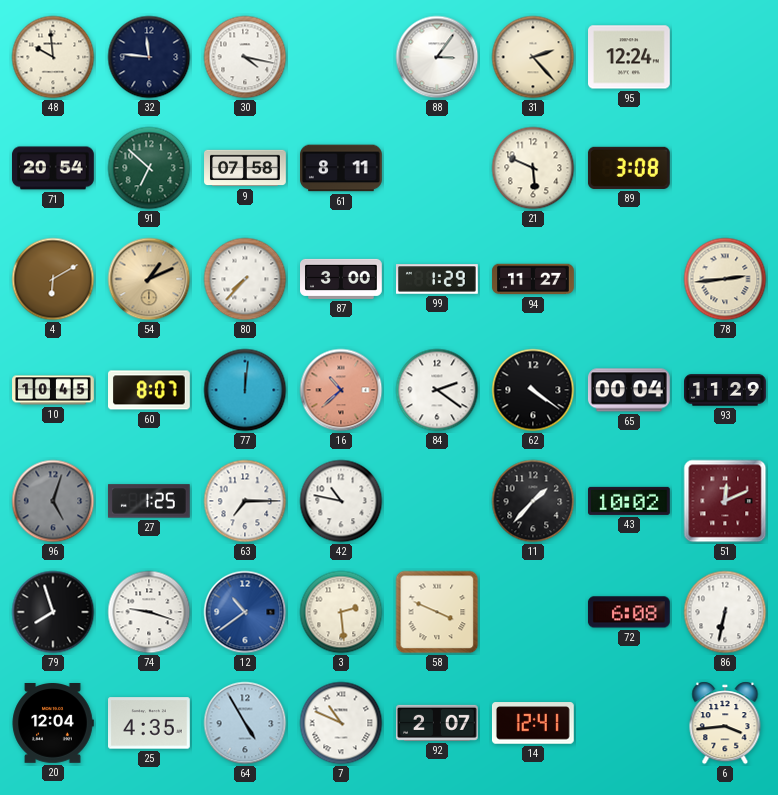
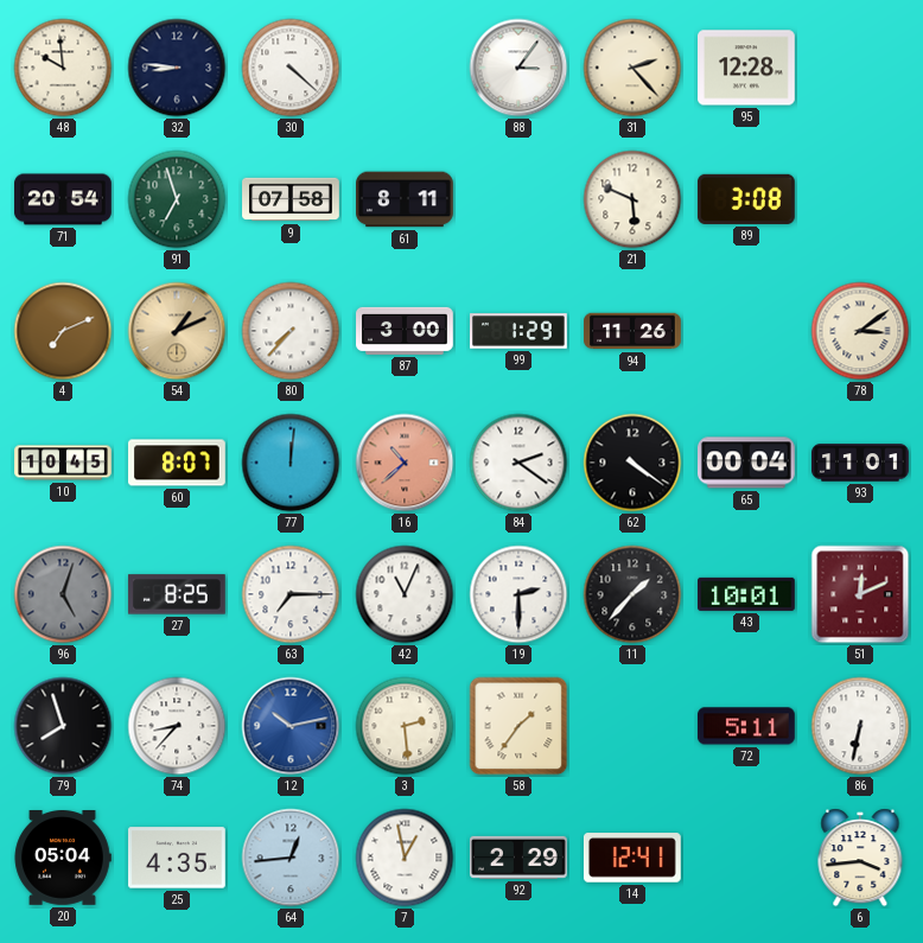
32: 11:46 -> 8:46 (177, 68)
30: 4:17 -> 4:22 (291, 68)
95: 12:24 -> 12:28 (747, 68)
91: 6:52 -> 6:57 (177, 199)
4: 6:10 -> 7:11 (63, 331)
94: 11:27 -> 11:26 (632, 331)
78: 2:44 -> 3:09 (860, 331)
93: 11:29 -> 11:01 (860, 463)
27: 1:25 -> 8:25 (177, 594)
42: 10:47 -> 11:04 (405, 594)
19: none -> 2:30 (518, 594)
43: 10:02 -> 10:01 (747, 594)
74: 9:18 -> 8:37 (177, 726)
12: 10:39 -> 10:13 (291, 726)
58: 3:49 -> 1:36 (518, 726)
72: 6:08 -> 5:11 (746, 726)
20: 12:04 -> 05:04 (63, 859)
64: 4:55 -> 12:44 (291, 858)
7: 10:49 -> 12:58 (405, 858)
92: 2:07 -> 2:29 (520, 858)
